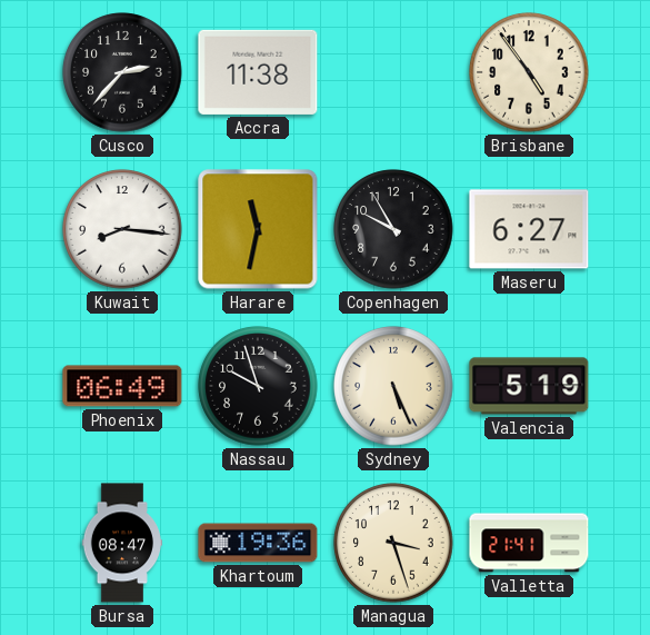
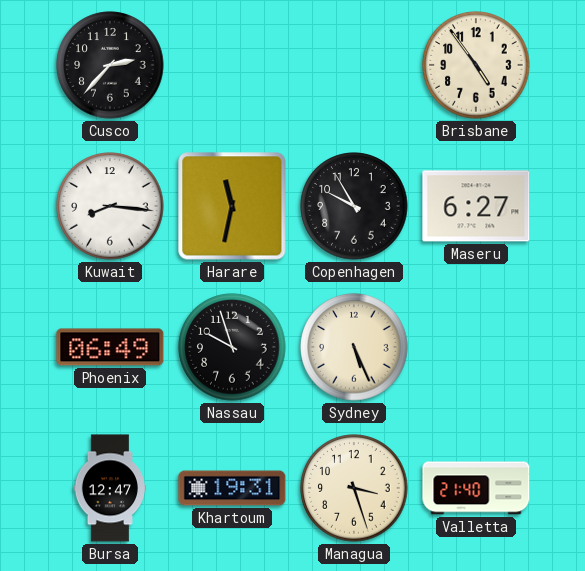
Accra: 11:38 -> none (258, 72)
Valencia: 5:19 -> none (529, 386)
Bursa: 08:47 -> 12:47 (109, 488)
Khartoum: 19:36 -> 19:31 (232, 488)
Valletta: 21:41 -> 21:40 (476, 488)
